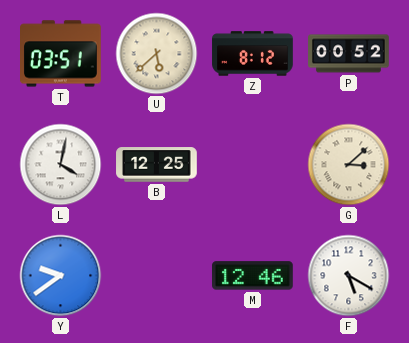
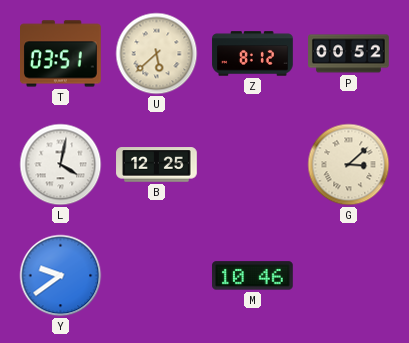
M: 12:46 -> 10:46 (253, 276)
F: 5:20 -> none (349, 276)
